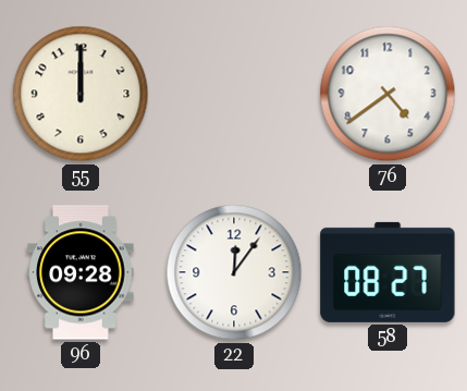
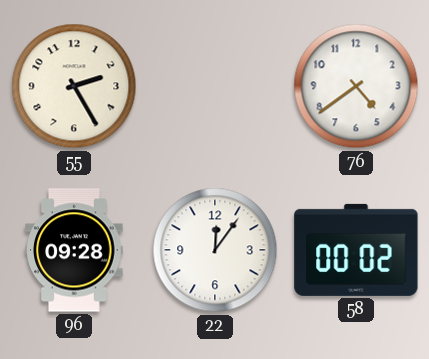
55: 12:00 -> 2:25 (74, 86)
58: 08:27 -> 00:02 (356, 250)
